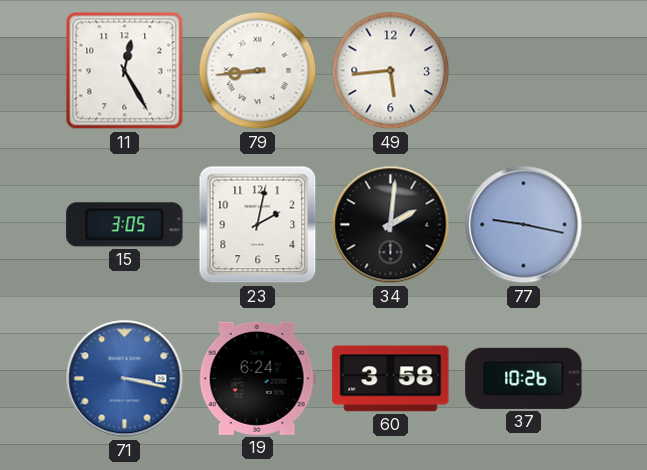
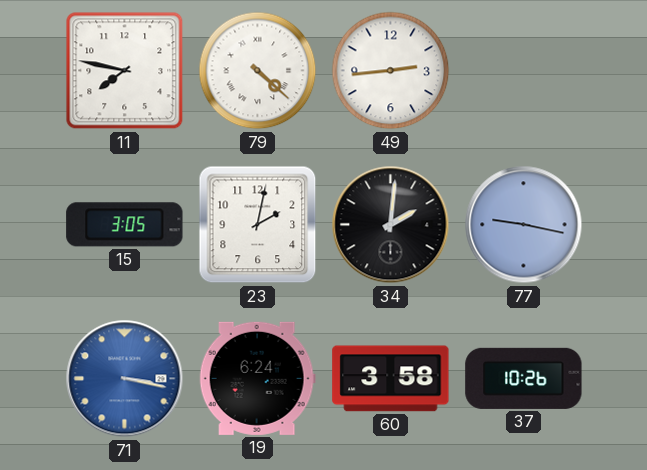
11: 12:25 -> 7:47 (125, 71)
79: 8:44 -> 4:22 (258, 71)
49: 5:44 -> 2:44 (391, 71)
